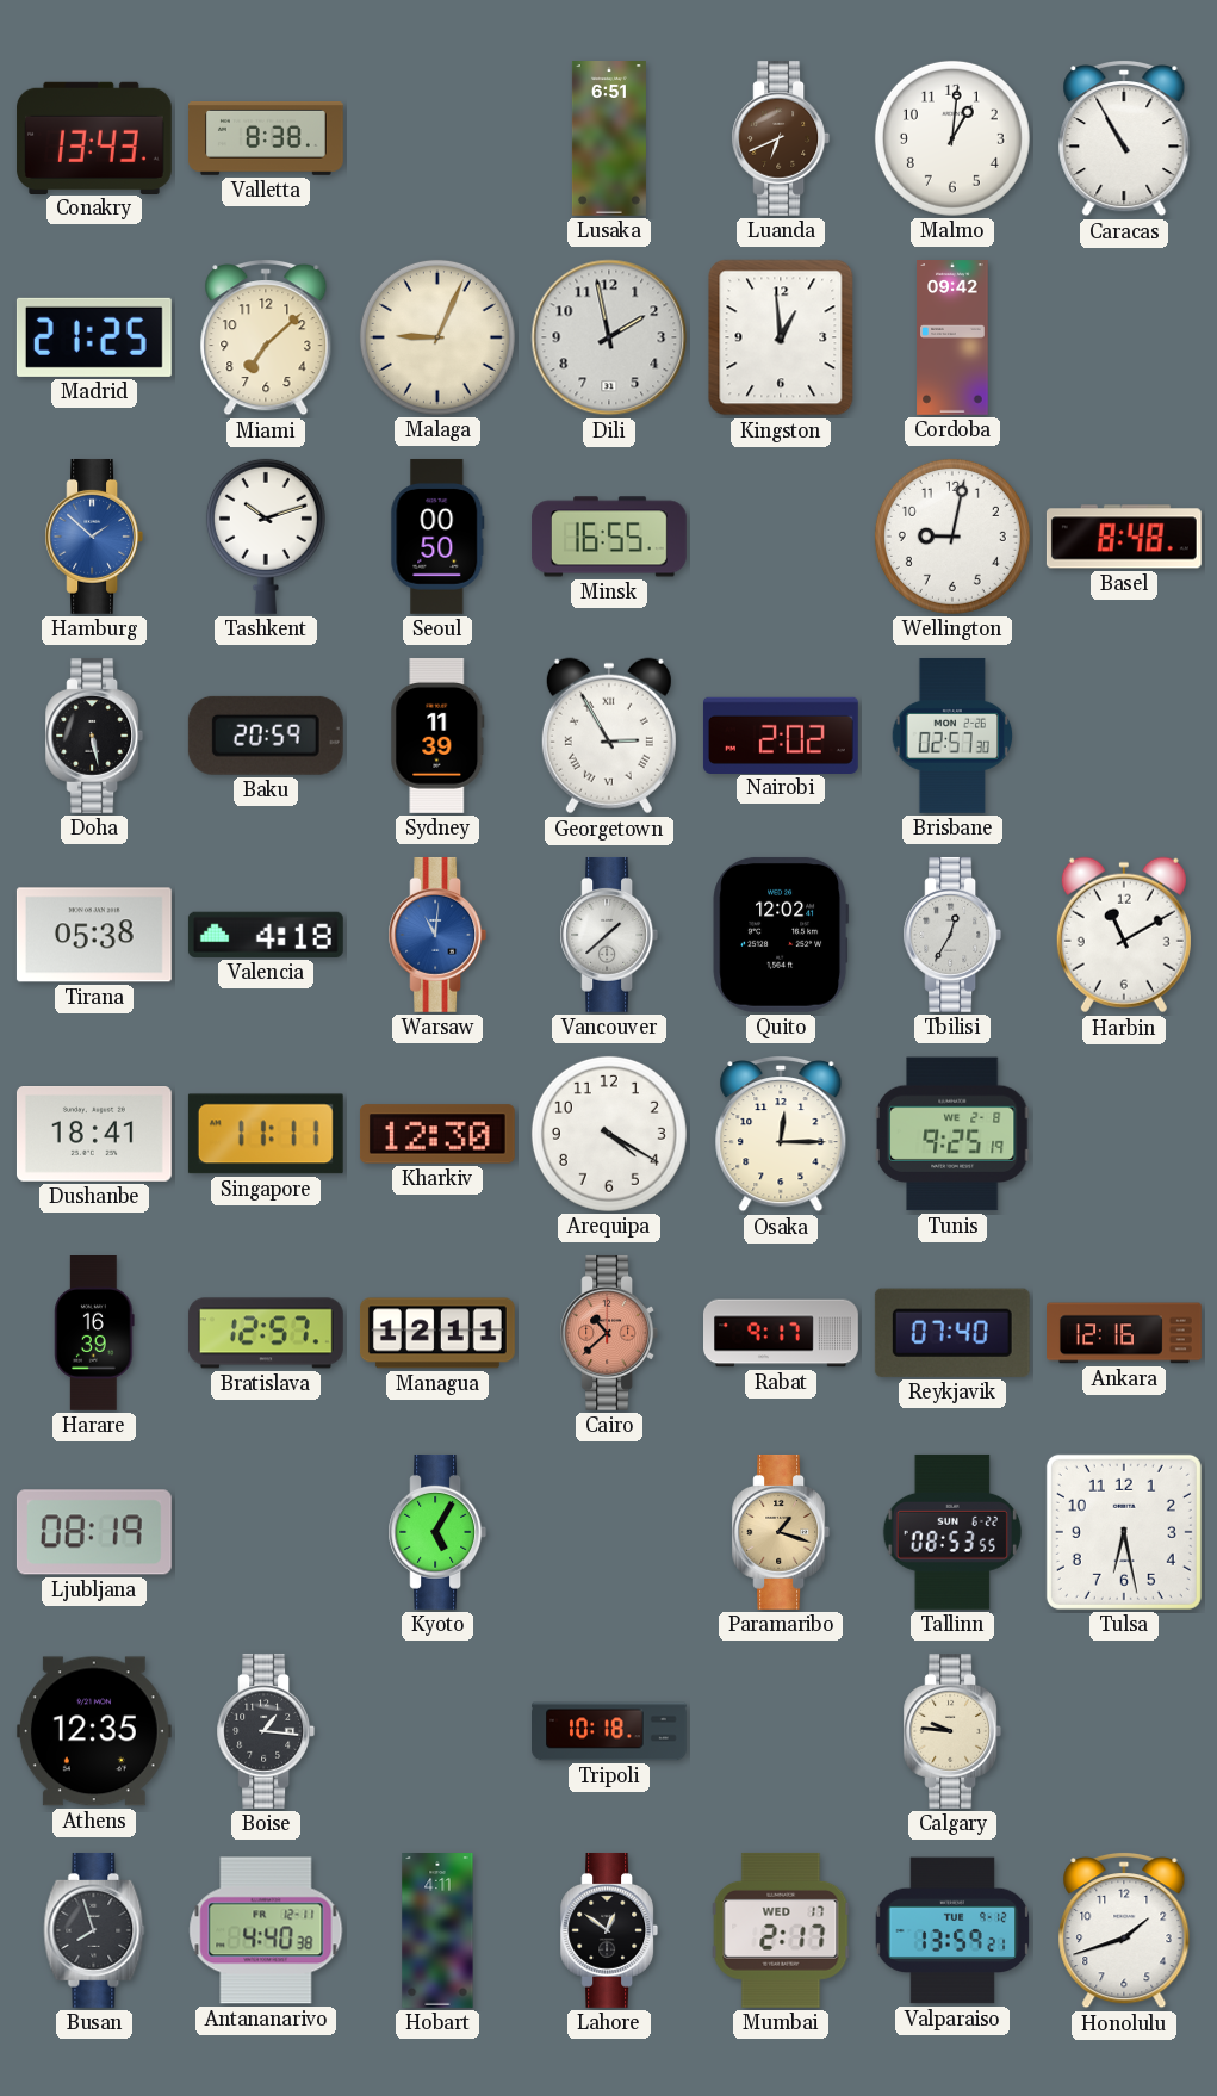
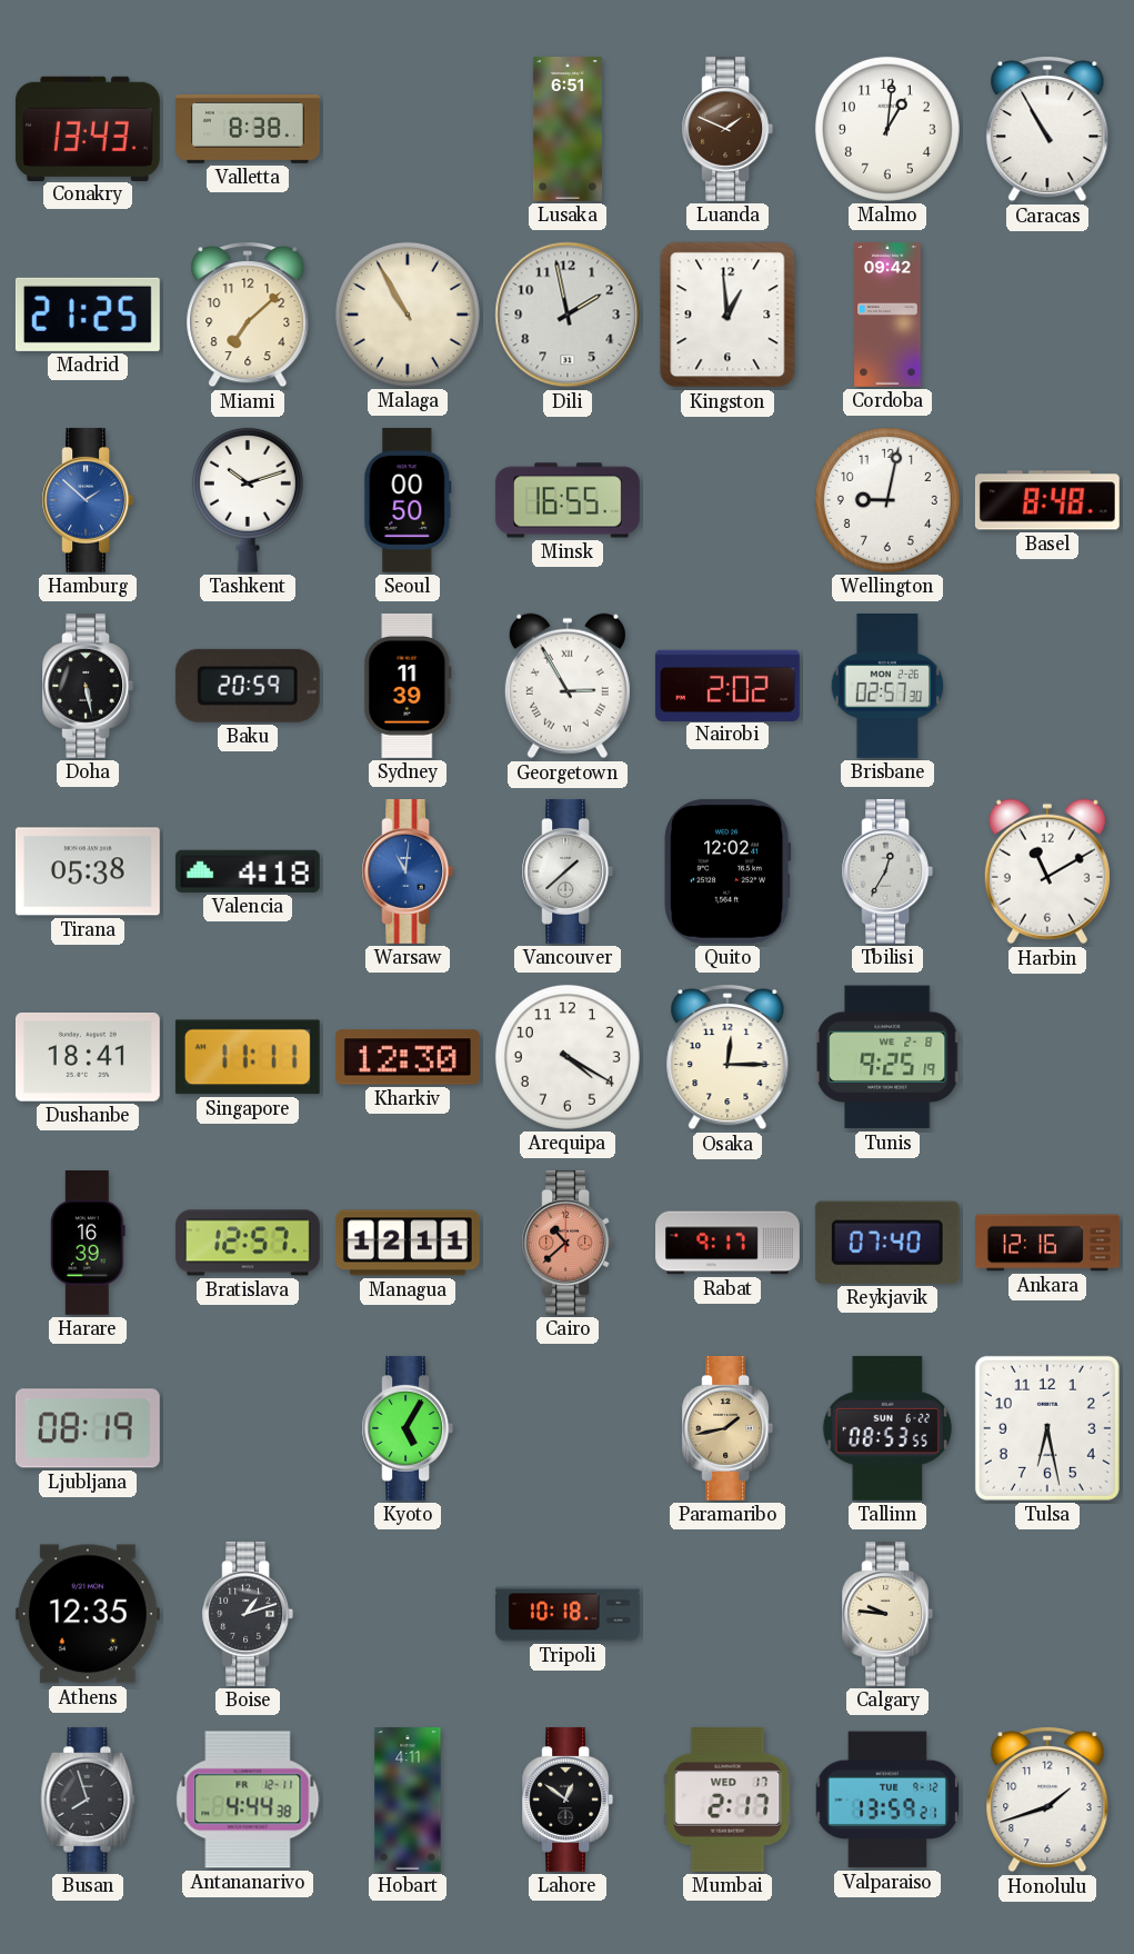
Luanda: 6:41 -> 1:49 (727, 129)
Malaga: 9:04 -> 10:55 (408, 315)
Paramaribo: 1:18 -> 1:43 (727, 1428)
Boise: 1:16 -> 1:12 (248, 1614)
Antananarivo: 4:40 -> 4:44 (248, 1800)
